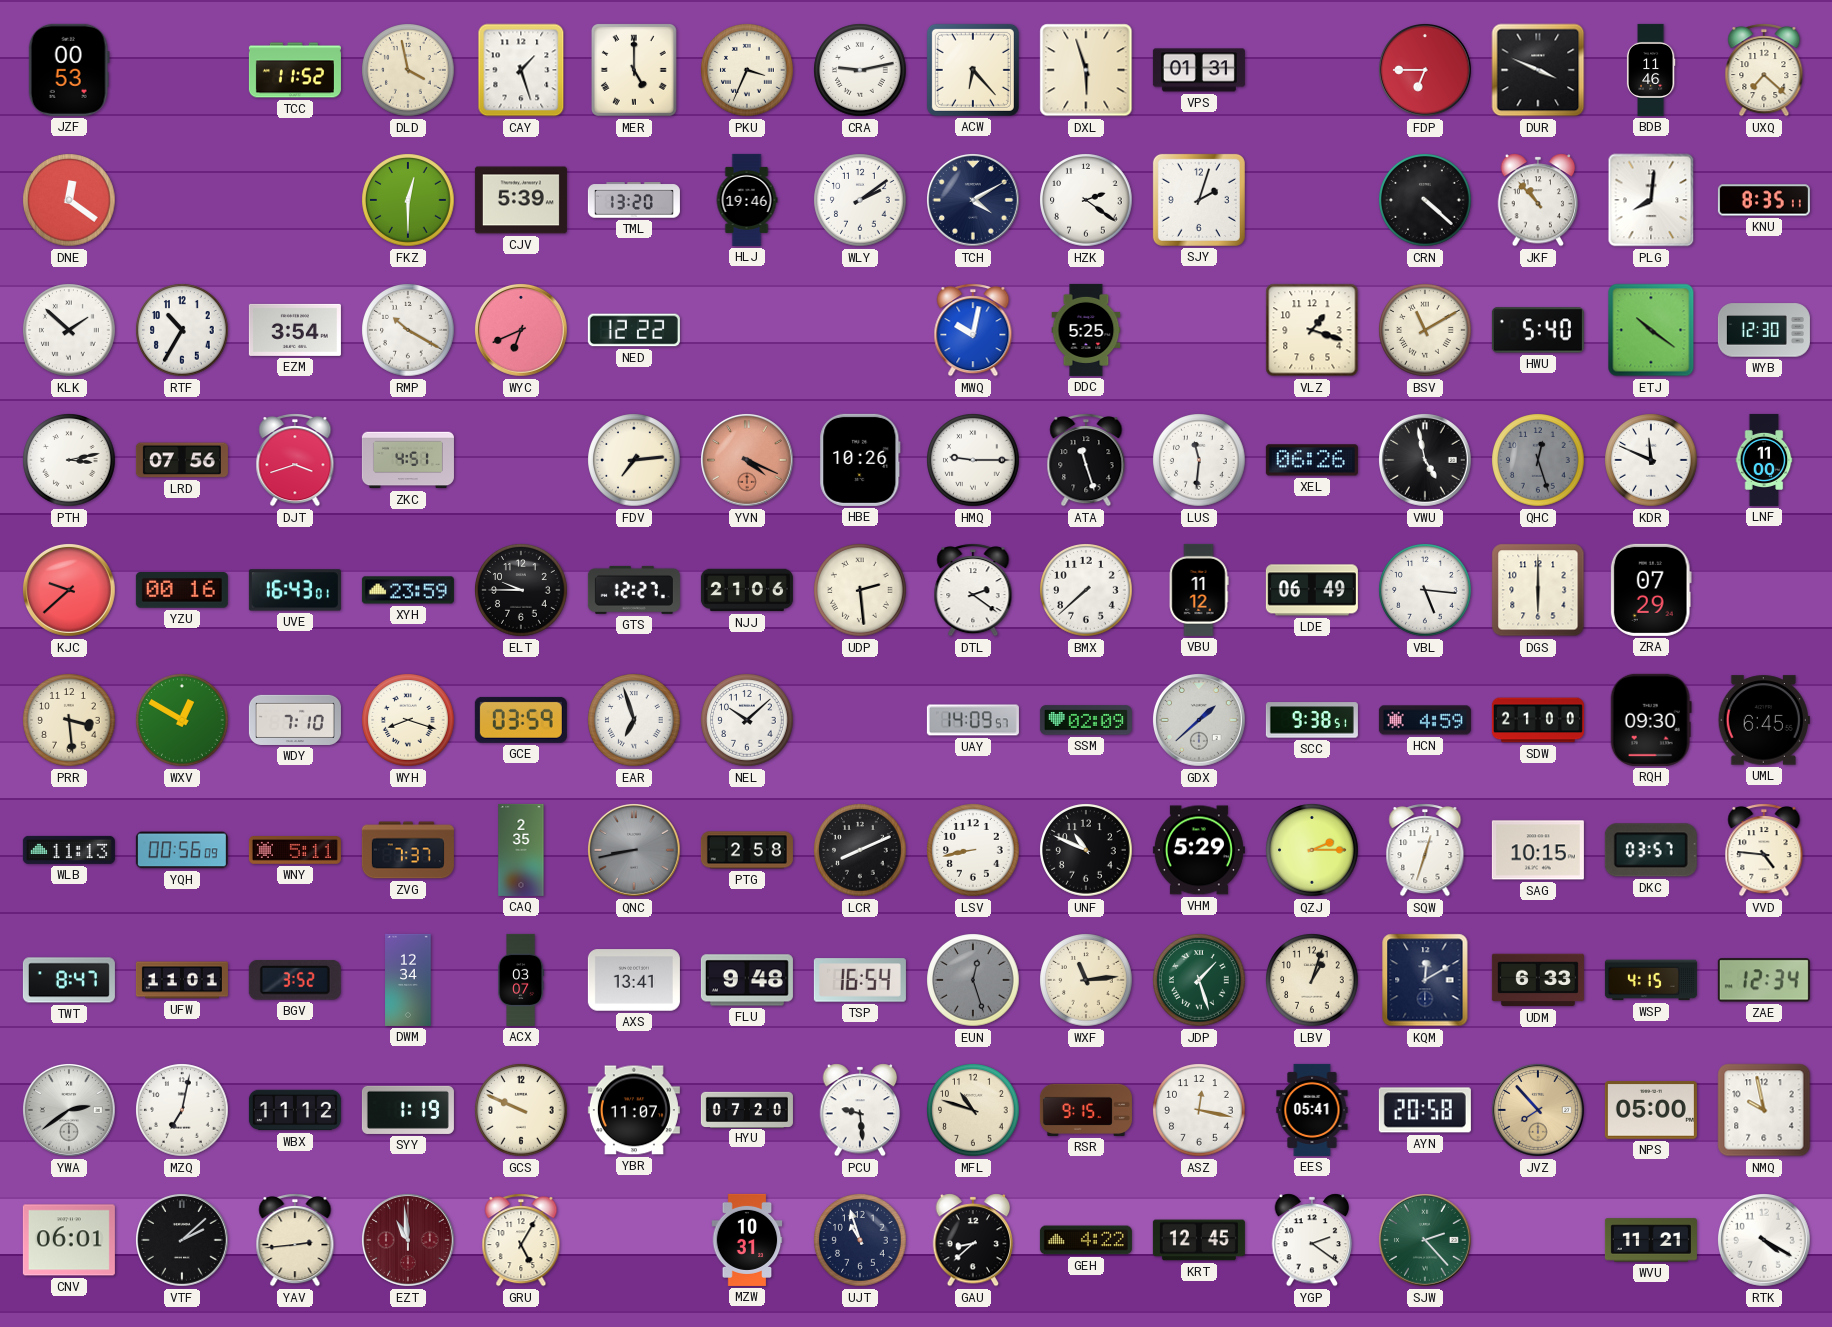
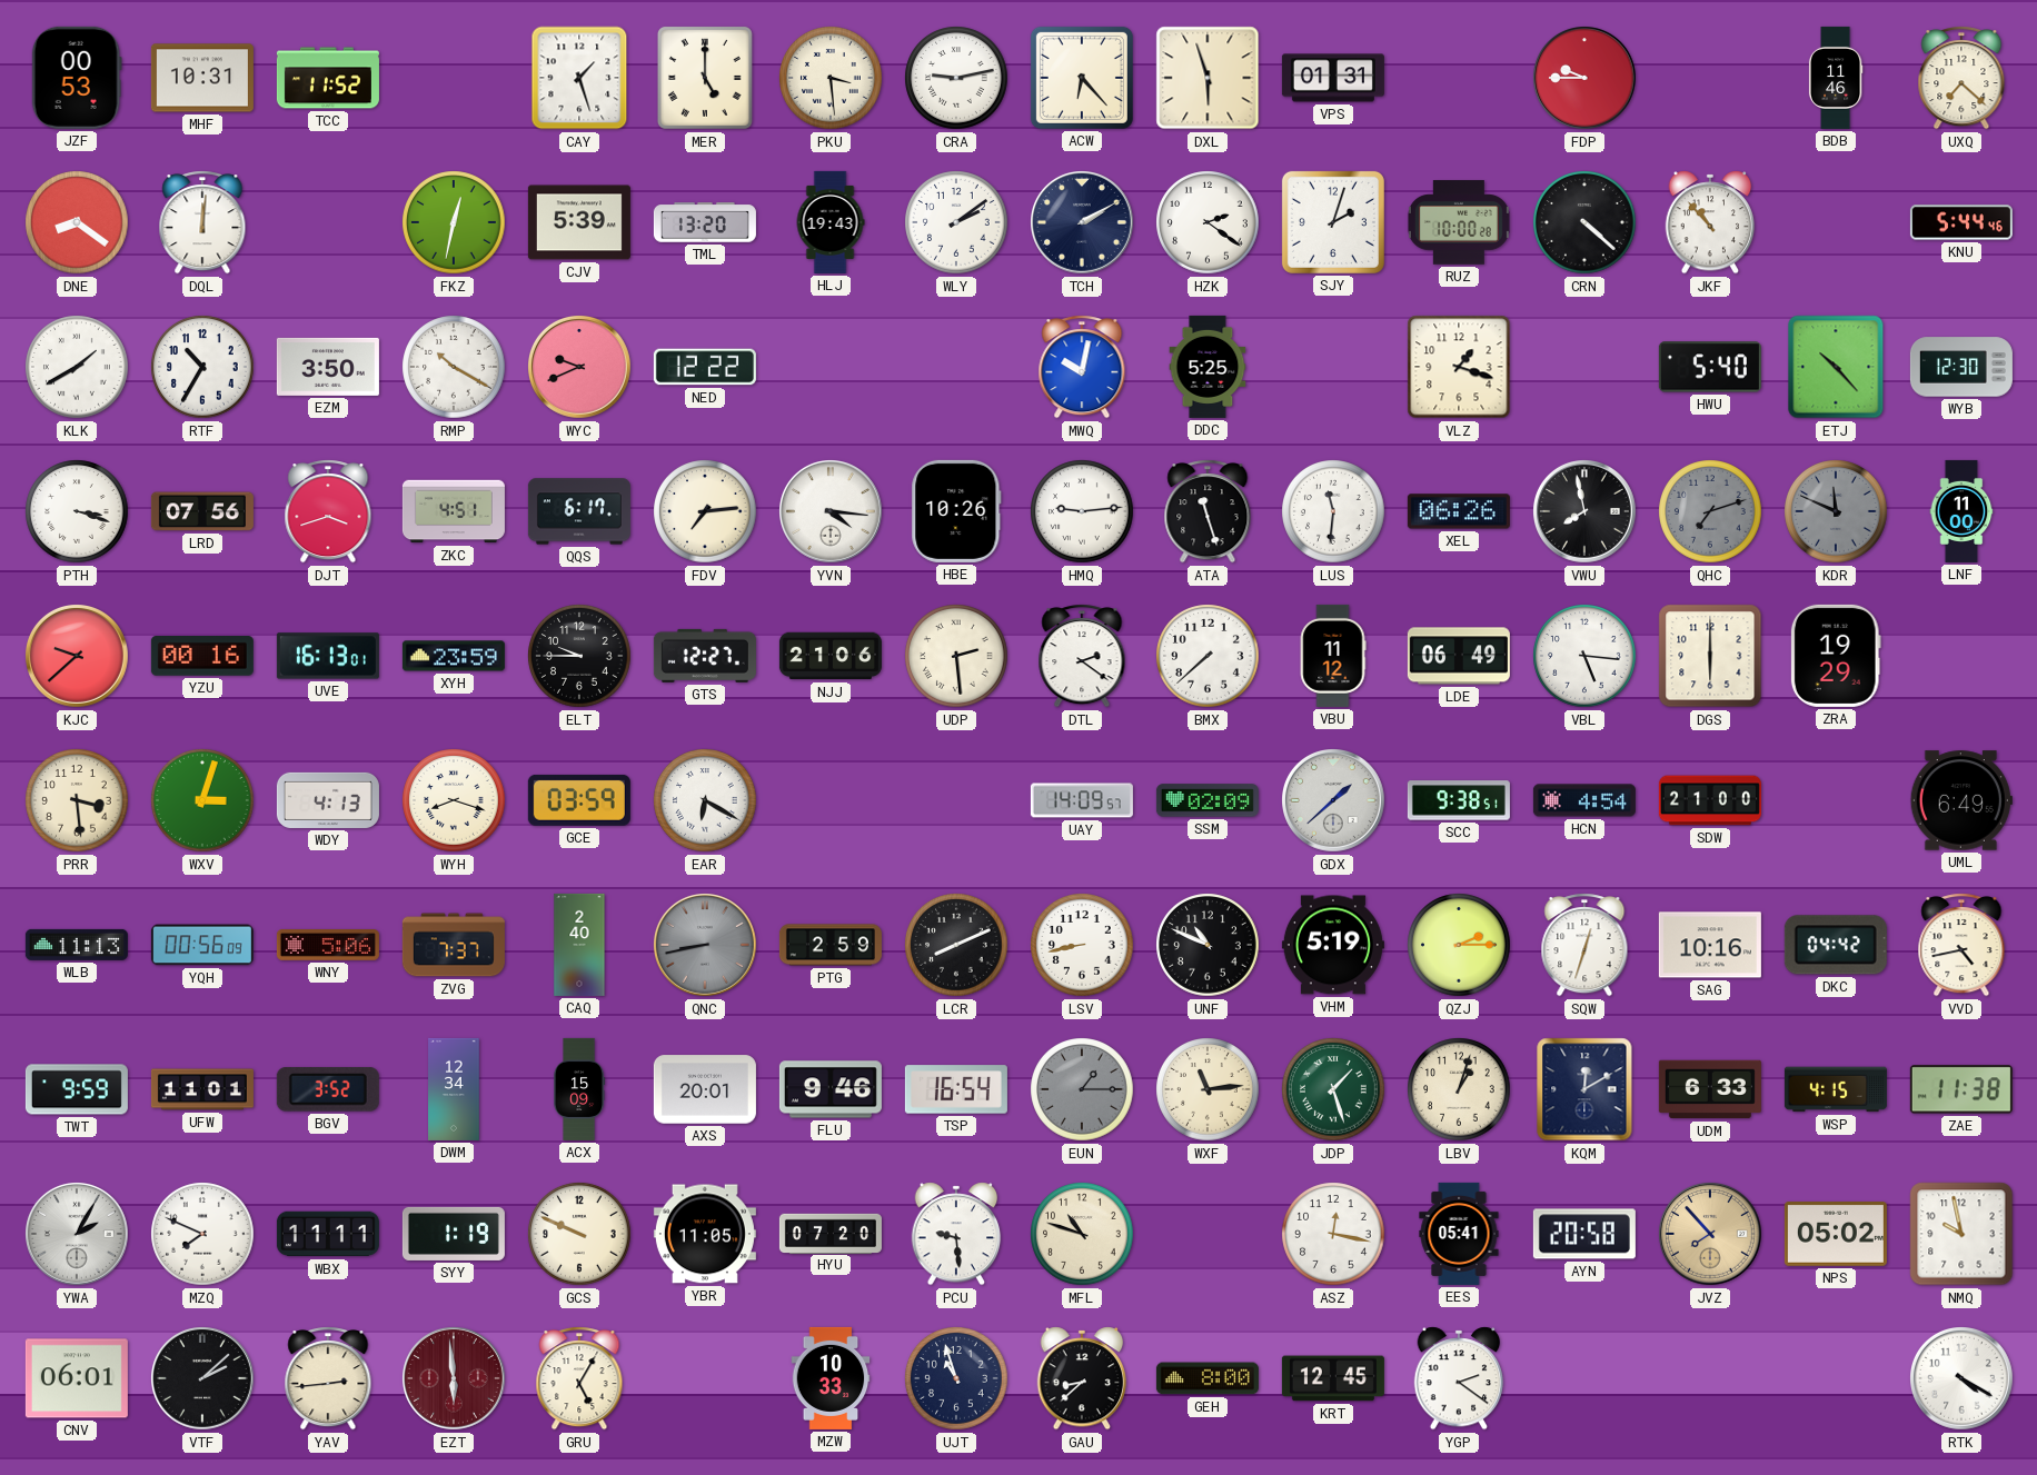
MHF: none -> 10:31 (202, 78)
DLD: 3:58 -> none (408, 70)
PKU: 3:34 -> 3:29 (831, 78)
FDP: 6:45 -> 9:45 (1586, 79)
DUR: 3:49 -> none (1538, 70)
DNE: 12:21 -> 8:21 (77, 222)
DQL: none -> 12:01 (202, 222)
FKZ: 12:30 -> 12:32 (454, 222)
HLJ: 19:46 -> 19:43 (831, 222)
TCH: 4:10 -> 2:10 (1083, 223)
RUZ: none -> 10:00 (1459, 222)
PLG: 8:01 -> none (1651, 200)
KNU: 8:35 -> 5:44 (1961, 222)
KLK: 1:52 -> 1:40 (77, 367)
EZM: 3:54 -> 3:50 (328, 367)
WYC: 6:41 -> 9:41 (580, 368)
BSV: 11:10 -> none (1425, 330)
ETJ: 10:21 -> 10:23 (1836, 367)
PTH: 3:13 -> 3:18 (77, 511)
QQS: none -> 6:17 (579, 511)
YVN: 4:19 -> 4:16 (832, 512)
YVN dial: salmon -> white (832, 512)
HMQ: 9:15 -> 9:14 (1082, 511)
VWU: 4:58 -> 7:58 (1586, 512)
QHC: 12:27 -> 7:12 (1710, 511)
KDR dial: white -> grey (1836, 511)
UVE: 16:43 -> 16:13 (328, 656)
ZRA: 07:29 -> 19:29 (1836, 656)
WXV: 12:50 -> 3:03 (202, 800)
WDY: 7:10 -> 4:13 (328, 800)
EAR: 6:57 -> 6:20 (705, 800)
NEL: 10:08 -> none (747, 720)
HCN: 4:59 -> 4:54 (1584, 800)
RQH: 09:30 -> none (1651, 720)
UML: 6:45 -> 6:49 (1961, 800)
WNY: 5:11 -> 5:06 (328, 946)
CAQ: 2:35 -> 2:40 (579, 945)
PTG: 2:58 -> 2:59 (831, 945)
VHM: 5:29 -> 5:19 (1333, 945)
SAG: 10:15 -> 10:16 (1710, 945)
DKC: 03:57 -> 04:42 (1836, 945)
VVD: 4:46 -> 4:43 (1961, 945)
TWT: 8:47 -> 9:59 (77, 1089)
ACX: 03:07 -> 15:09 (579, 1089)
AXS: 13:41 -> 20:01 (705, 1089)
FLU: 9:48 -> 9:46 (831, 1089)
EUN: 12:27 -> 1:15 (1082, 1089)
ZAE: 12:34 -> 11:38 (1961, 1089)
YWA: 2:39 -> 2:05 (78, 1235)
MZQ: 7:02 -> 7:49 (202, 1234)
WBX: 11:12 -> 11:11 (328, 1234)
YBR: 11:07 -> 11:05 (705, 1234)
RSR: 9:15 -> none (1086, 1110)
NPS: 05:00 -> 05:02 (1836, 1234)
EZT: 10:59 -> 5:59 (455, 1379)
MZW: 10:31 -> 10:33 (831, 1378)
GEH: 4:22 -> 8:00 (1208, 1378)
SJW: 2:23 -> none (1426, 1241)
WVU: 11:21 -> none (1651, 1240)
